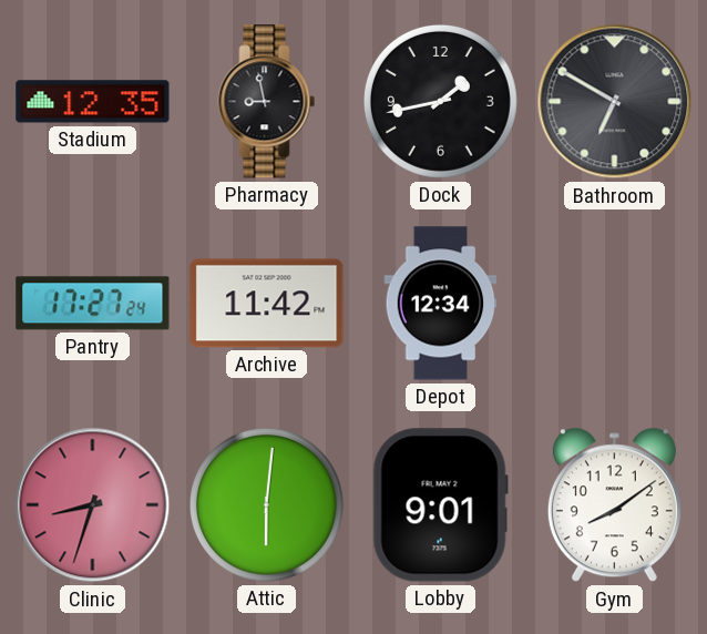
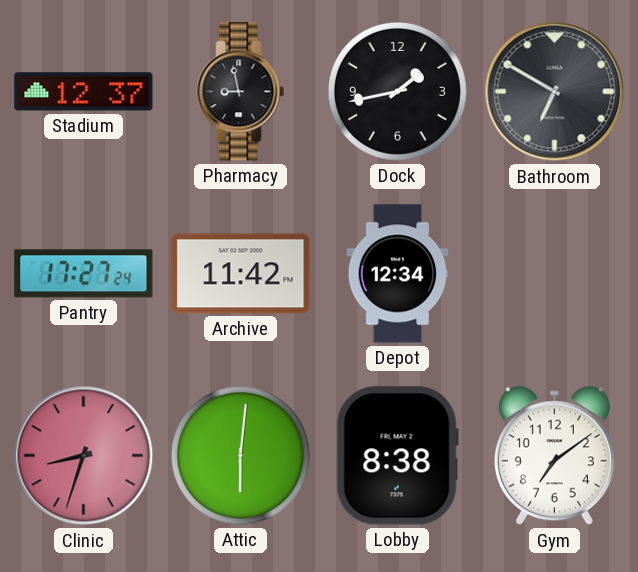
Stadium: 12:35 -> 12:37 (84, 92)
Lobby: 9:01 -> 8:38 (397, 456)
Gym: 8:09 -> 7:09 (554, 456)
